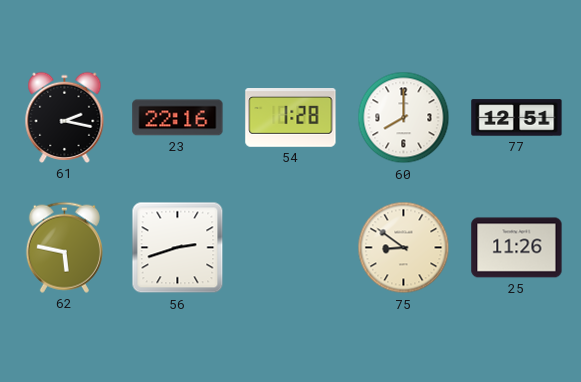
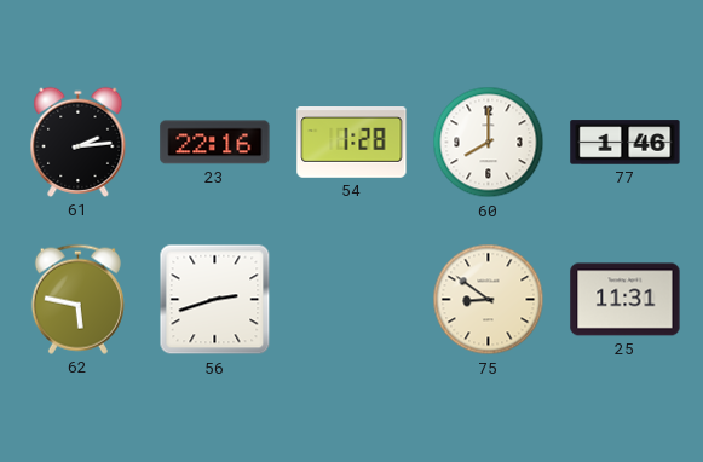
61: 2:17 -> 2:14 (79, 142)
77: 12:51 -> 1:46 (626, 143)
25: 11:26 -> 11:31 (626, 300)
